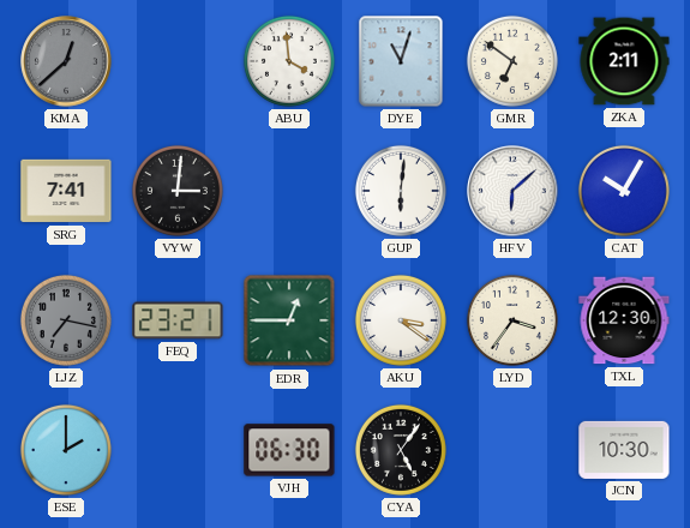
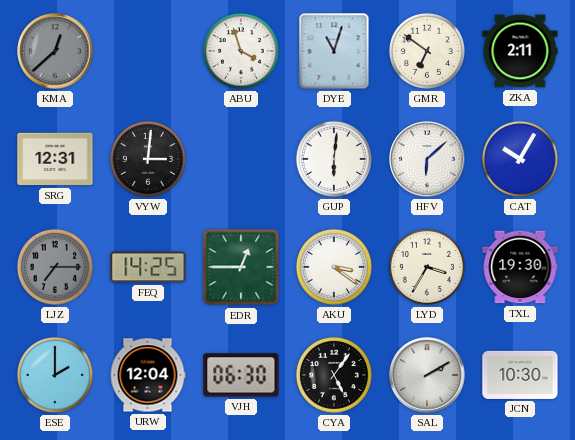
ABU: 3:59 -> 3:57 (241, 51)
SRG: 7:41 -> 12:31 (55, 159)
LJZ: 7:17 -> 7:15 (55, 267)
FEQ: 23:21 -> 14:25 (148, 267)
LYD: 3:36 -> 3:35 (427, 267)
TXL: 12:30 -> 19:30 (520, 267)
URW: none -> 12:04 (148, 375)
SAL: none -> 2:10 (427, 375)
